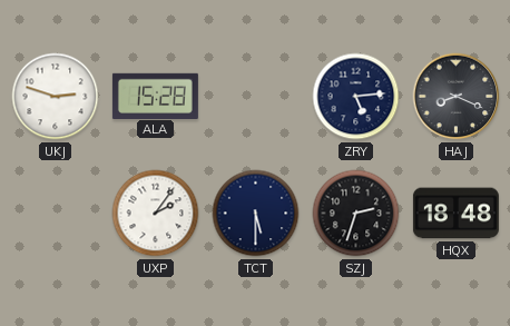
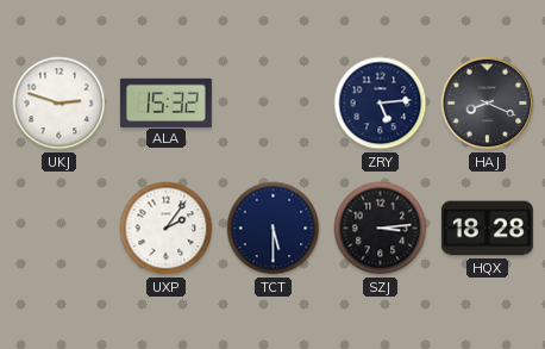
ALA: 15:28 -> 15:32 (165, 102)
SZJ: 2:33 -> 3:14 (381, 229)
HQX: 18:48 -> 18:28 (487, 229)
